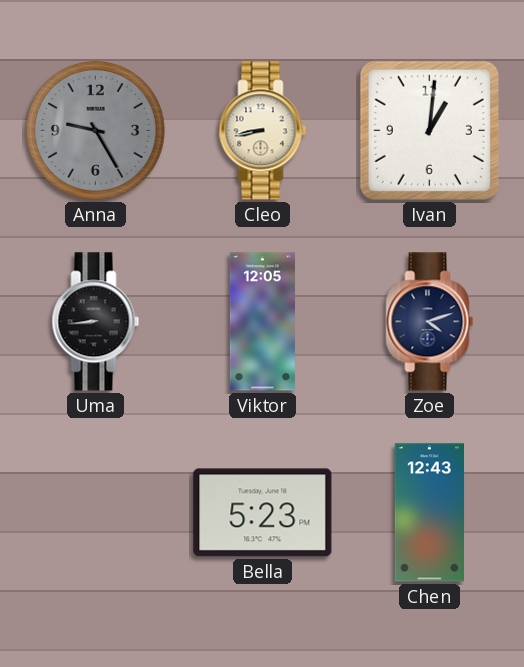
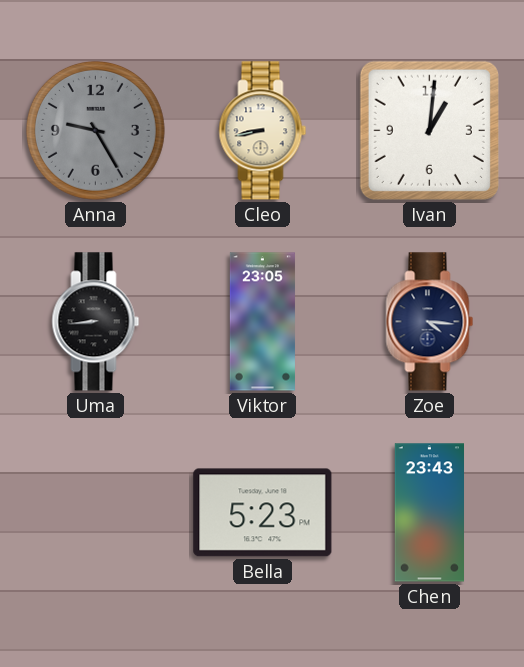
Viktor: 12:05 -> 23:05 (262, 322)
Zoe: 4:12 -> 4:16 (430, 322)
Chen: 12:43 -> 23:43 (429, 513)
